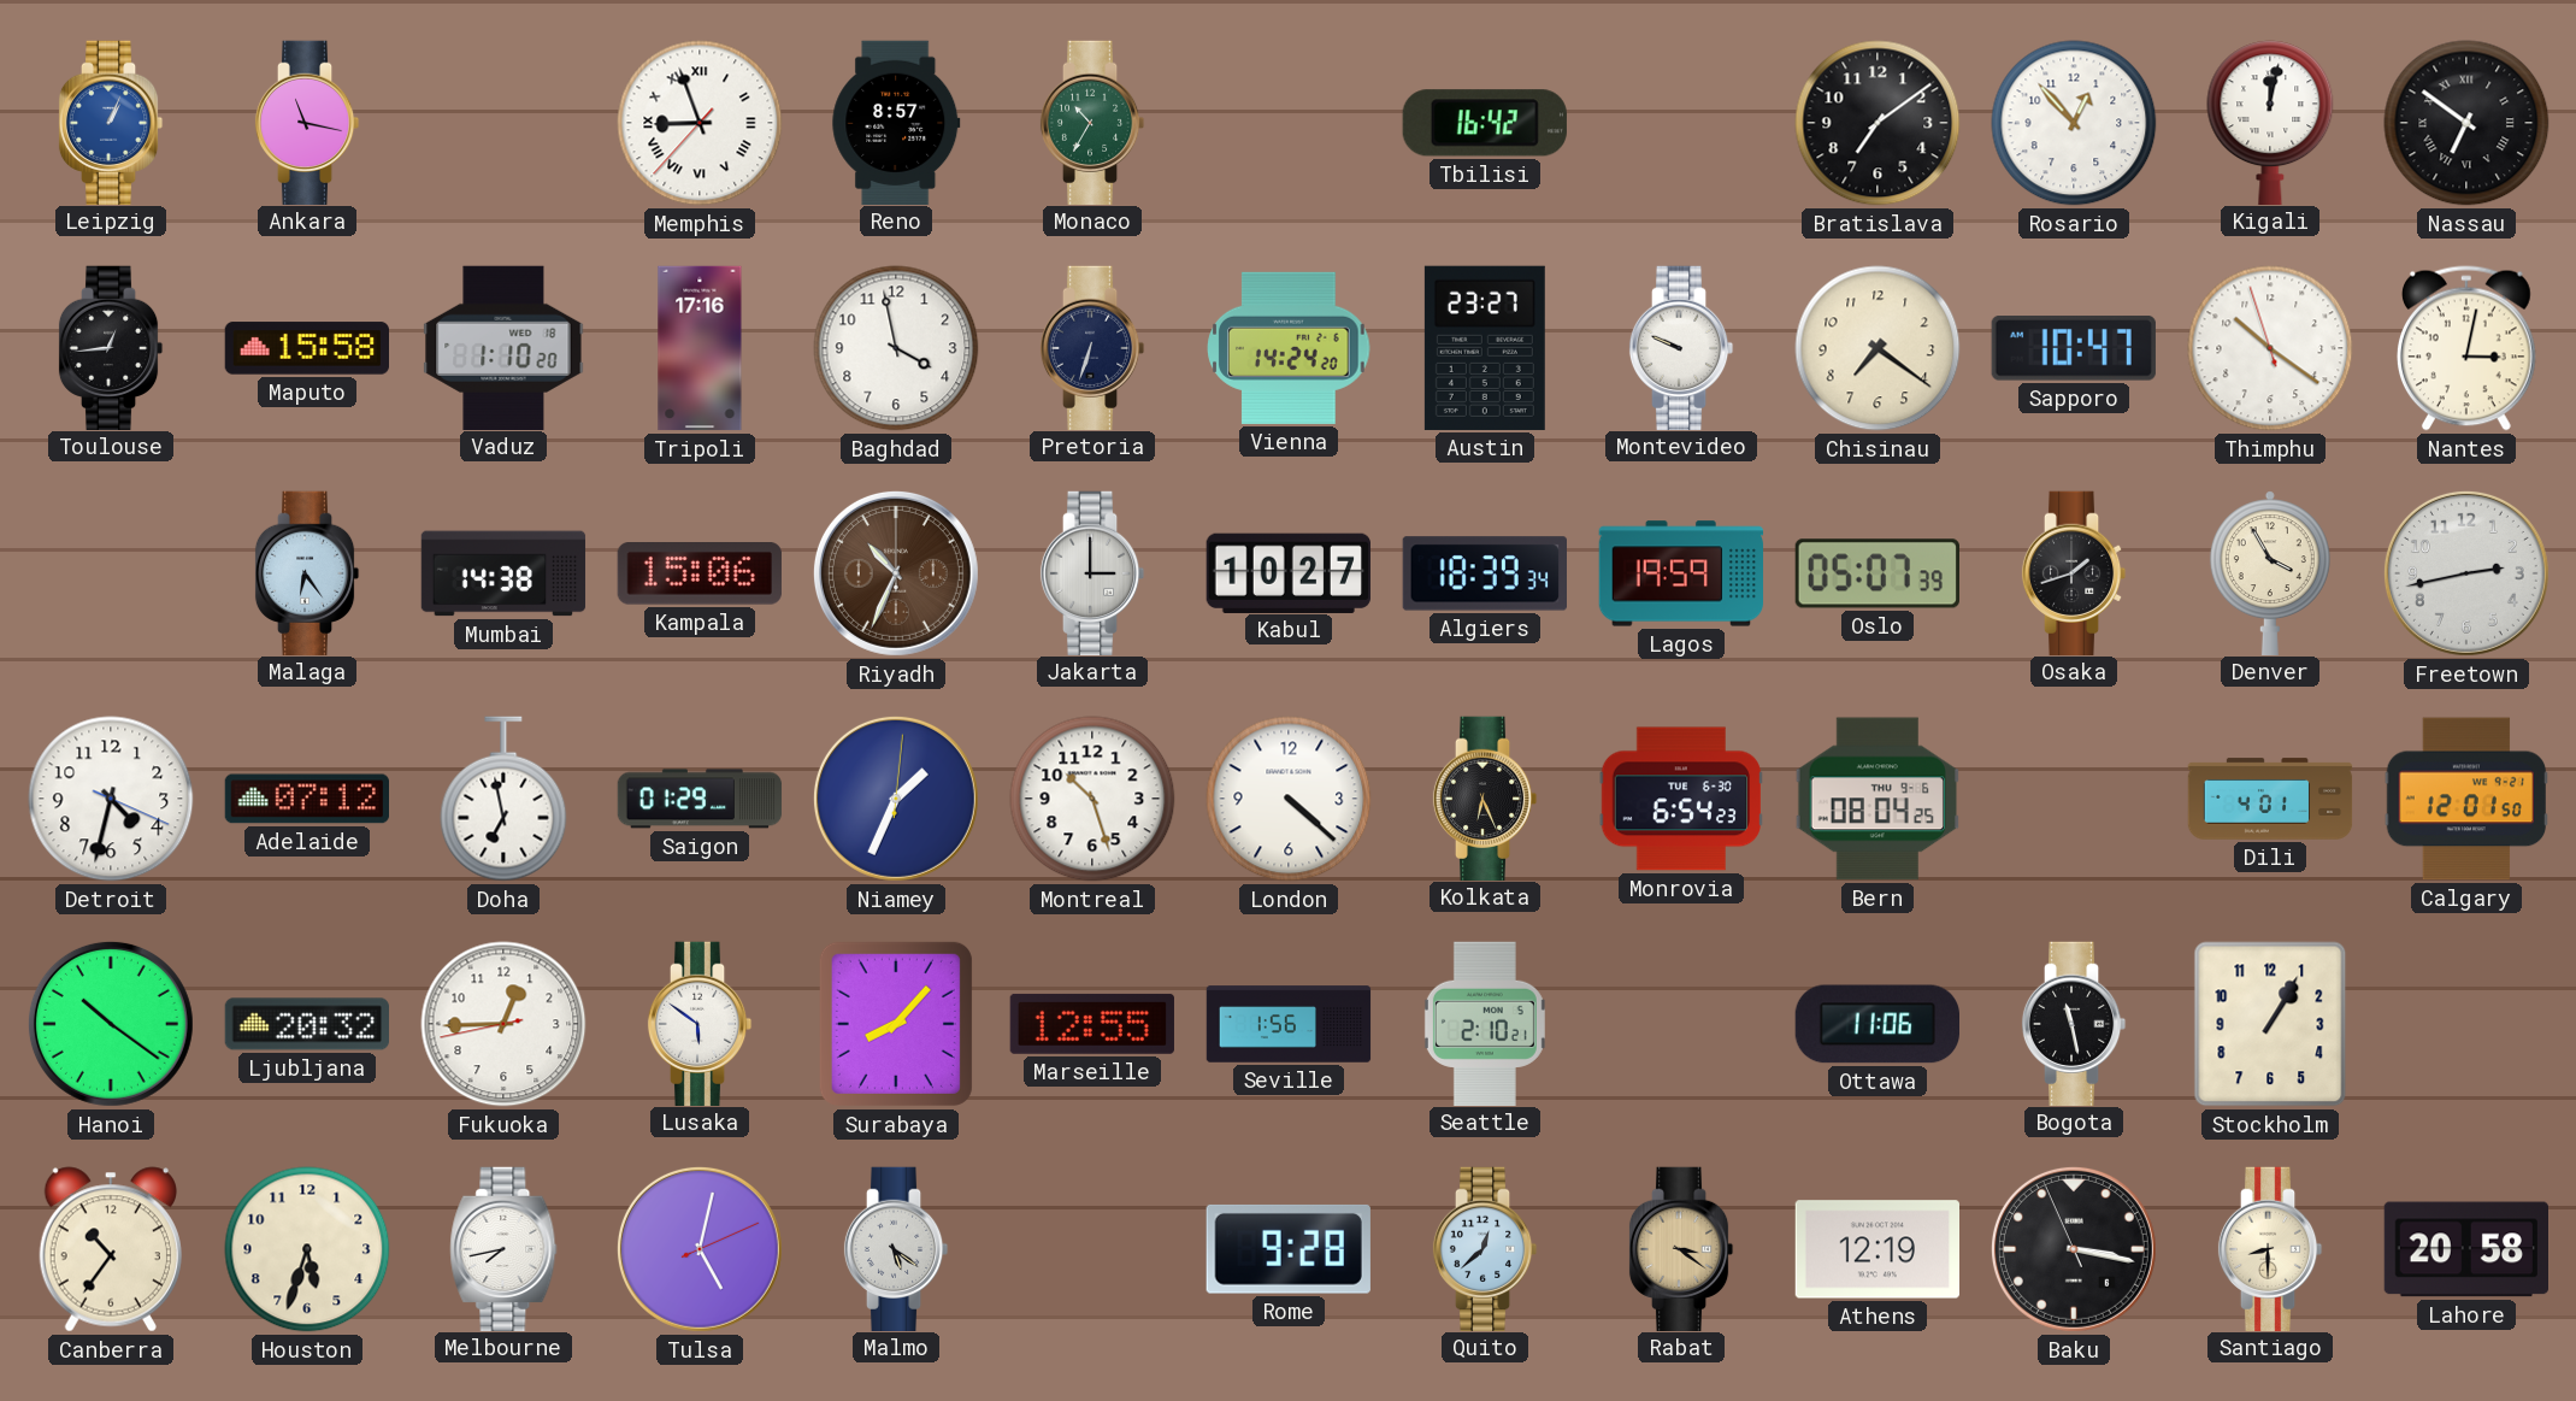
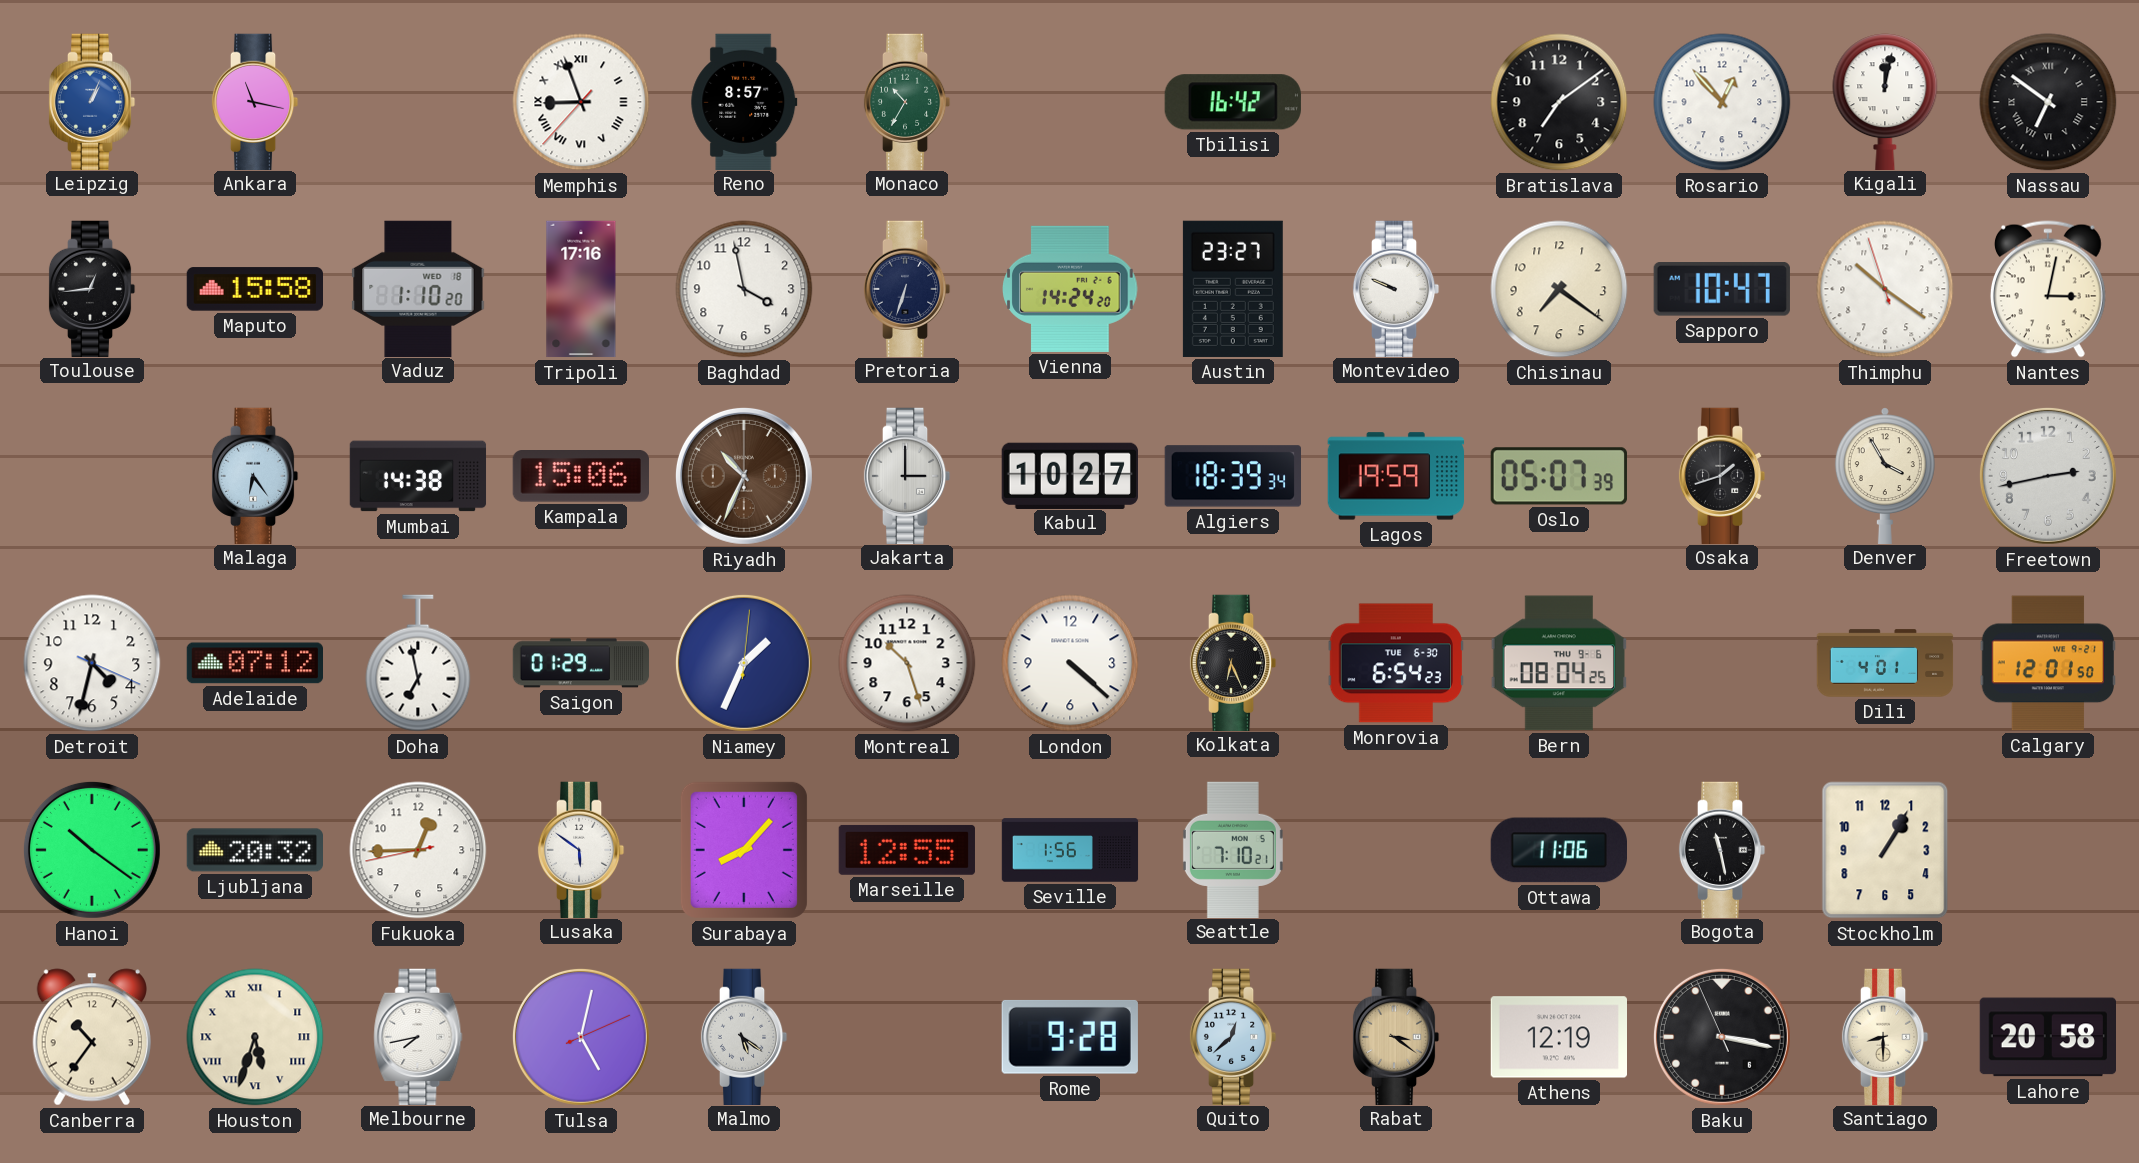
Seattle: 2:10 -> 7:10 (1233, 849)
Houston numerals: Arabic -> Roman (255, 1037)
